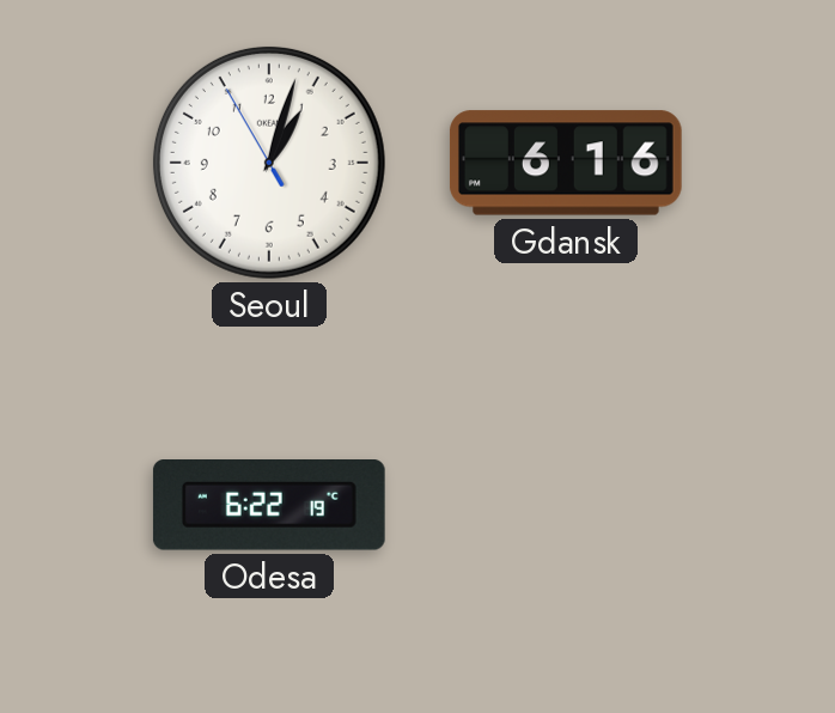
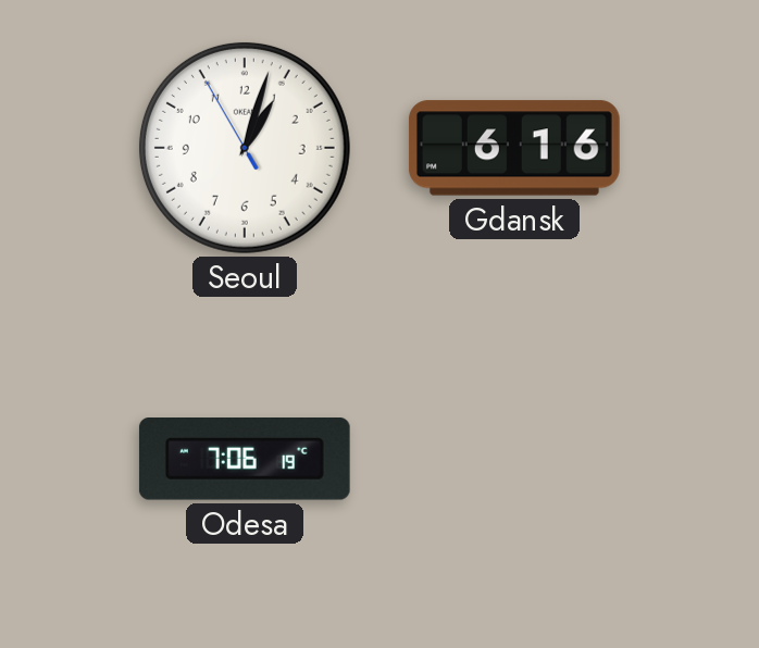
Odesa: 6:22 -> 7:06 (245, 460)
